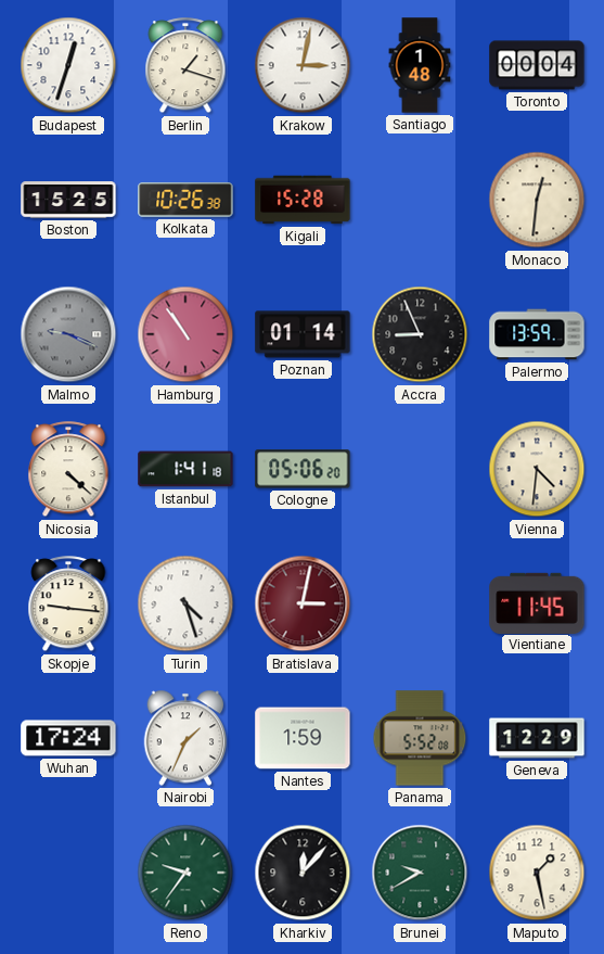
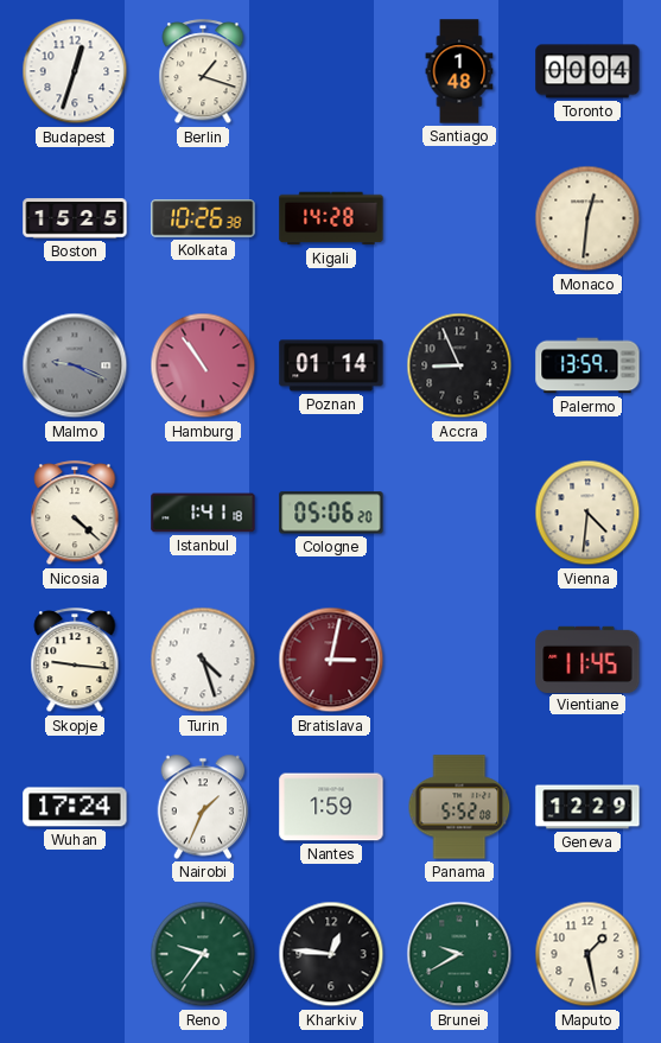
Krakow: 3:02 -> none (303, 65)
Kigali: 15:28 -> 14:28 (331, 218)
Kharkiv: 12:07 -> 12:46 (331, 954)
